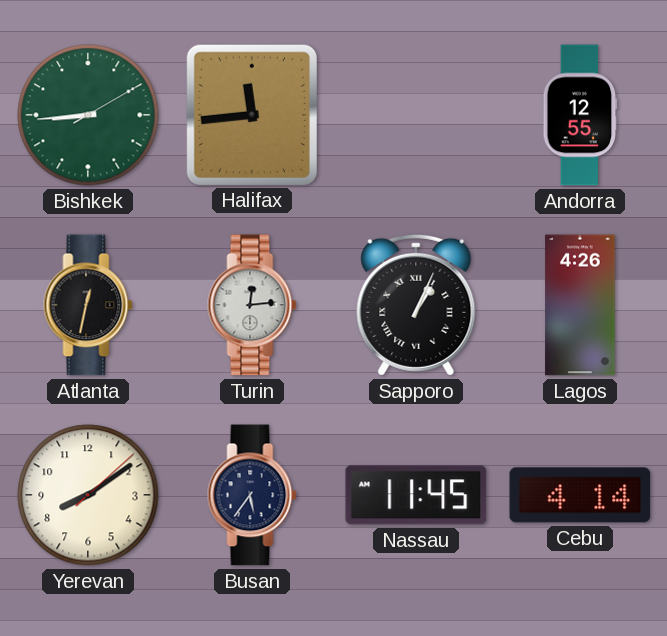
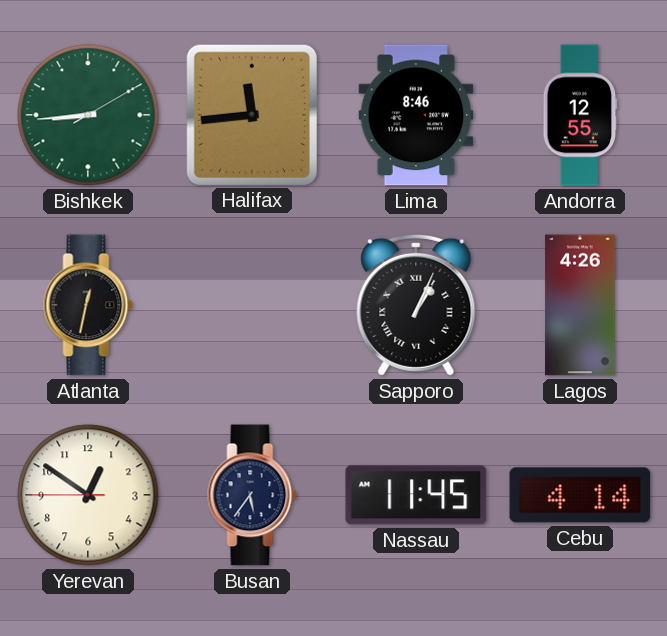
Lima: none -> 8:46 (416, 115)
Turin: 12:14 -> none (252, 305)
Yerevan: 8:09 -> 12:50 (88, 495)
